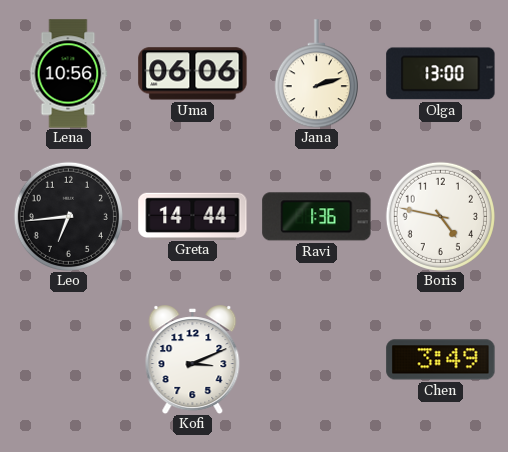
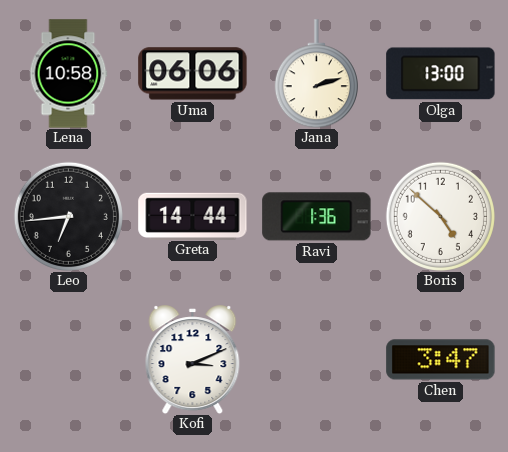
Lena: 10:56 -> 10:58 (68, 74)
Boris: 4:47 -> 4:52 (440, 216)
Chen: 3:49 -> 3:47 (441, 360)
